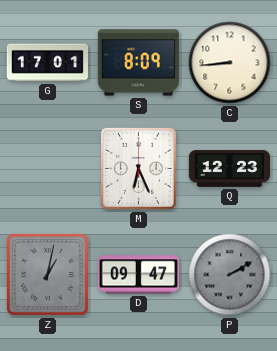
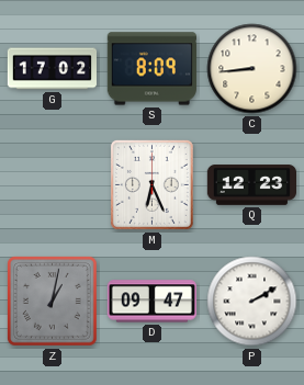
G: 17:01 -> 17:02 (53, 69)
P dial: grey -> white (252, 302)
